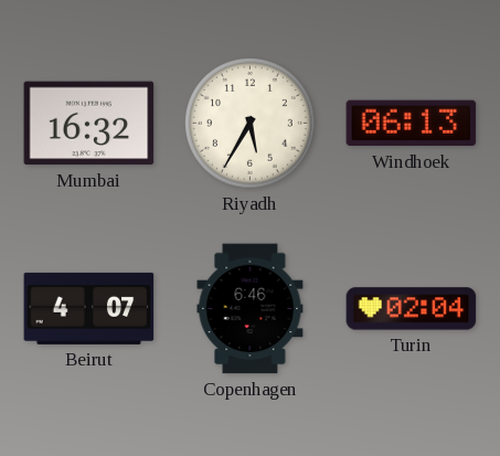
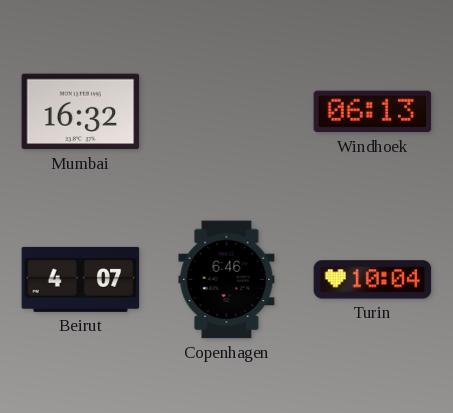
Riyadh: 5:35 -> none (249, 123)
Turin: 02:04 -> 10:04 (373, 280)
